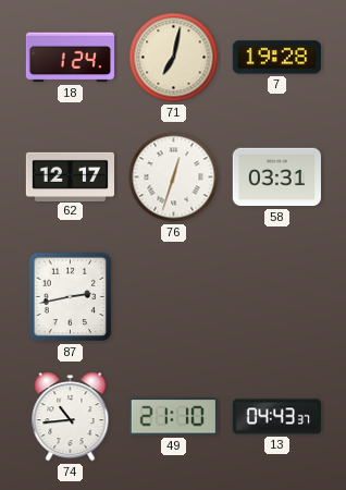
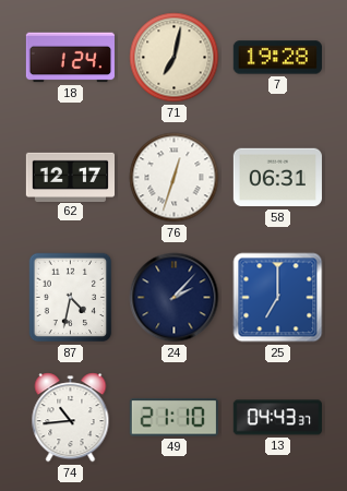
58: 03:31 -> 06:31 (277, 178)
87: 2:43 -> 4:32 (71, 298)
24: none -> 2:07 (175, 298)
25: none -> 7:00 (278, 298)
